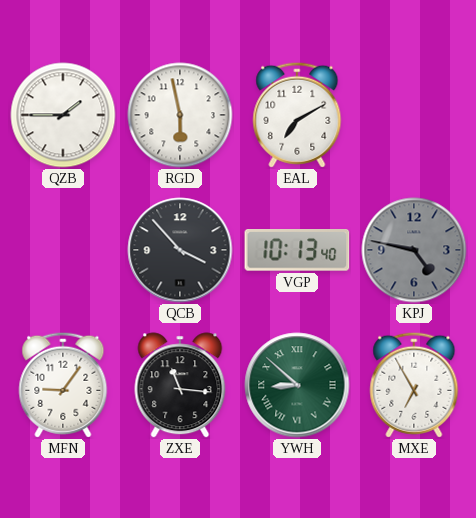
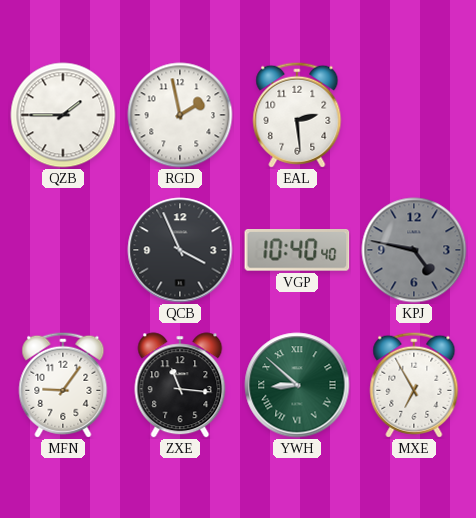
RGD: 5:58 -> 1:58 (180, 115)
EAL: 7:10 -> 2:29 (297, 115)
QCB: 3:53 -> 3:56 (180, 250)
VGP: 10:13 -> 10:40 (297, 251)
